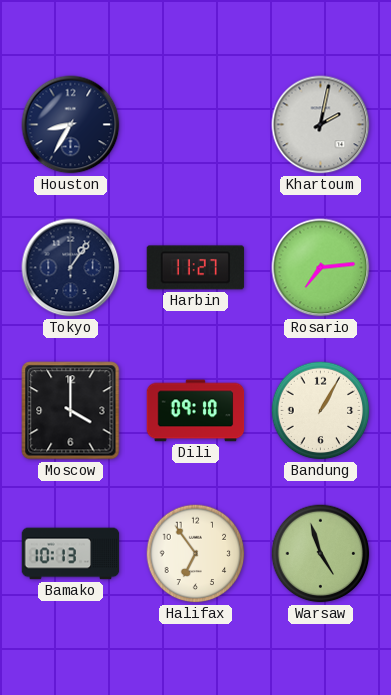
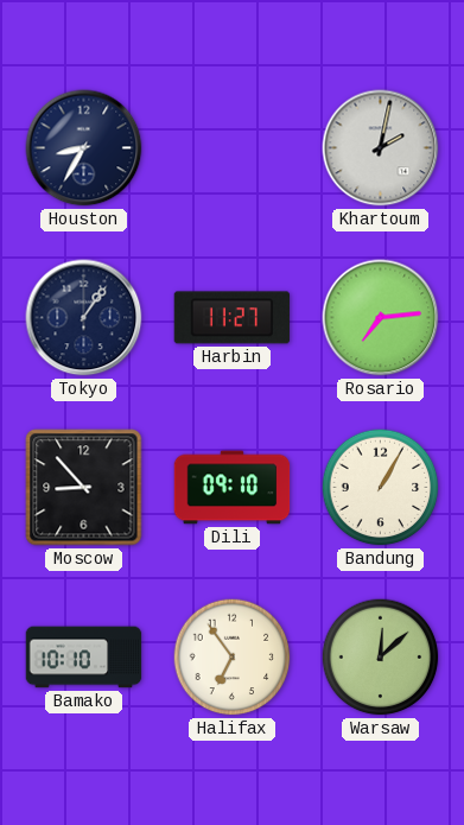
Moscow: 4:00 -> 8:53 (84, 488)
Bamako: 10:13 -> 10:10 (84, 658)
Warsaw: 4:57 -> 12:08 (381, 658)
